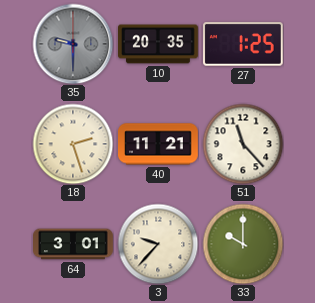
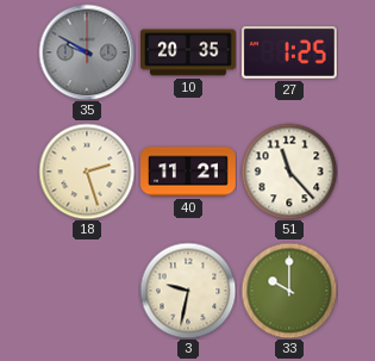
35: 9:30 -> 9:50 (87, 52)
64: 3:01 -> none (73, 244)
3: 9:37 -> 9:32 (188, 291)
